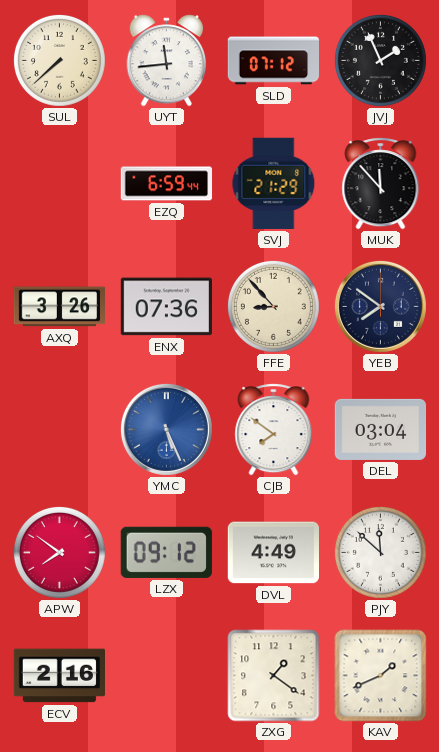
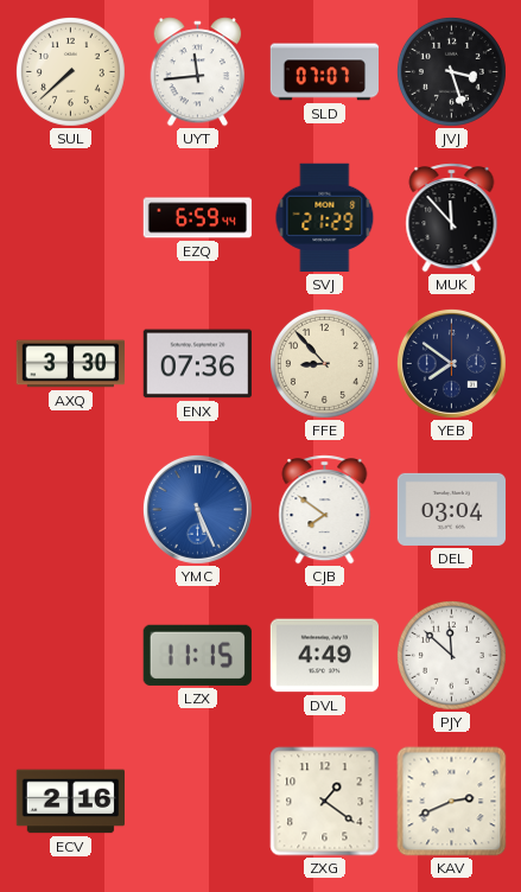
SLD: 07:12 -> 07:07 (325, 72)
JVJ: 1:56 -> 3:27 (451, 71)
AXQ: 3:26 -> 3:30 (70, 364)
APW: 7:51 -> none (59, 552)
LZX: 09:12 -> 11:15 (197, 655)
KAV: 1:41 -> 2:41 (452, 802)
